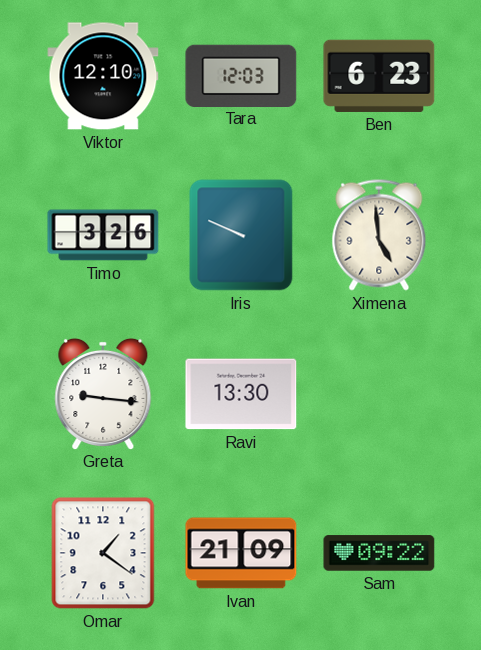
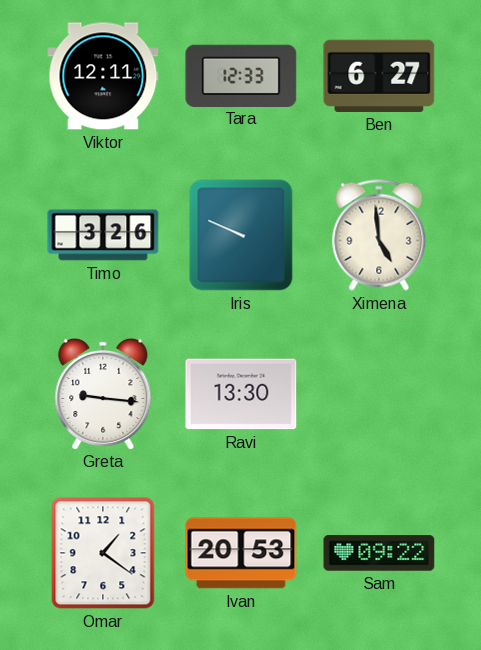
Viktor: 12:10 -> 12:11 (103, 76)
Tara: 12:03 -> 12:33 (241, 75)
Ben: 6:23 -> 6:27 (379, 76)
Ivan: 21:09 -> 20:53 (241, 553)
